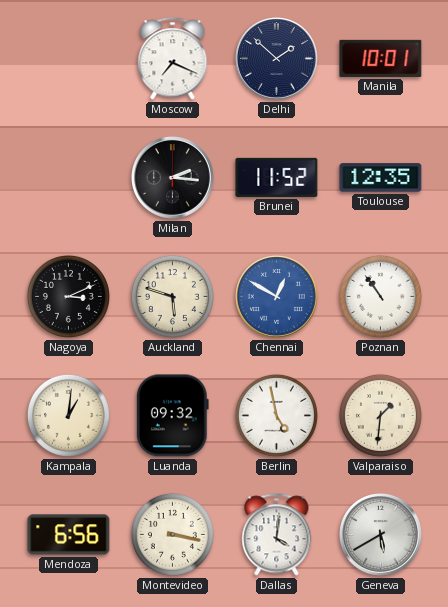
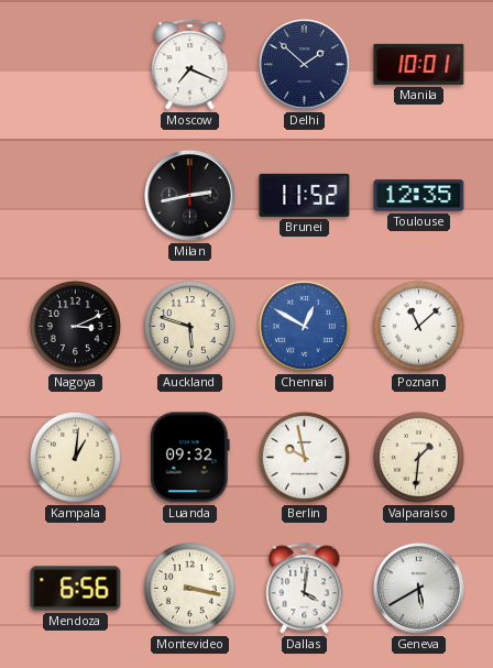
Milan: 2:16 -> 2:43 (190, 196)
Poznan: 10:54 -> 11:08 (418, 326)
Berlin: 4:58 -> 9:58 (304, 457)
